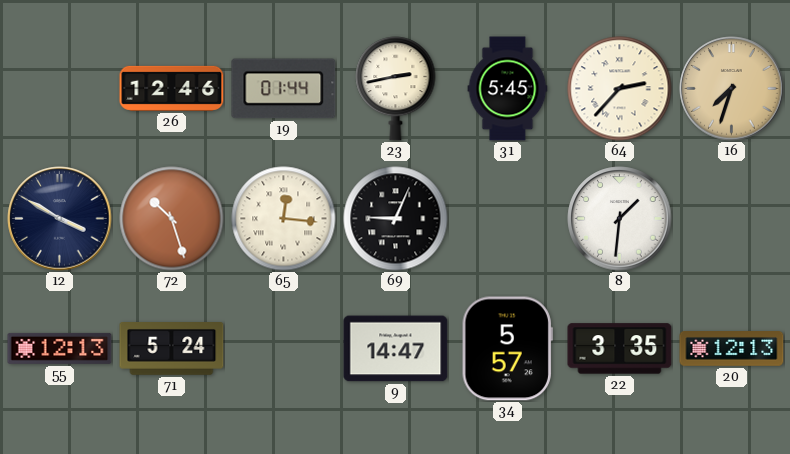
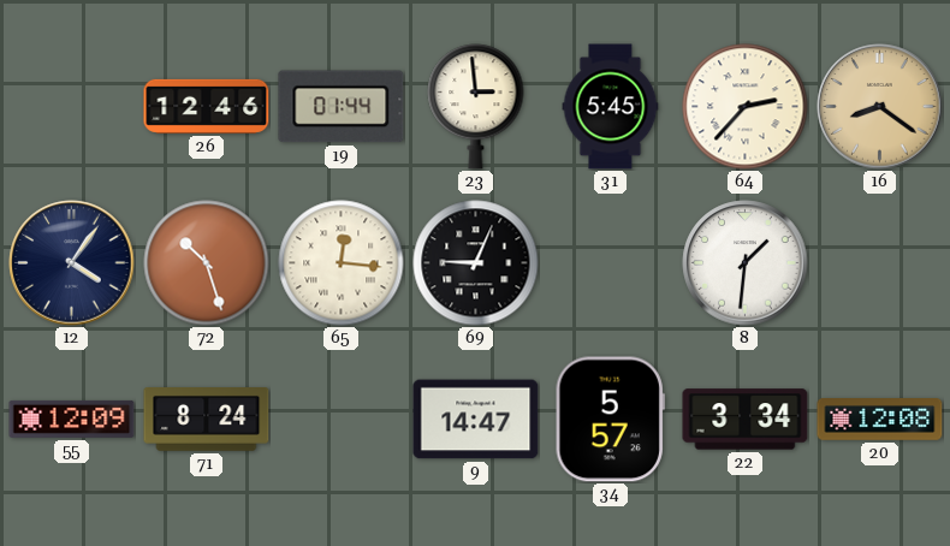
23: 2:43 -> 2:59 (476, 107)
16: 7:33 -> 8:21 (880, 107)
12: 3:50 -> 4:06 (72, 263)
55: 12:13 -> 12:09 (72, 419)
71: 5:24 -> 8:24 (207, 420)
22: 3:35 -> 3:34 (746, 420)
20: 12:13 -> 12:08 (880, 420)
